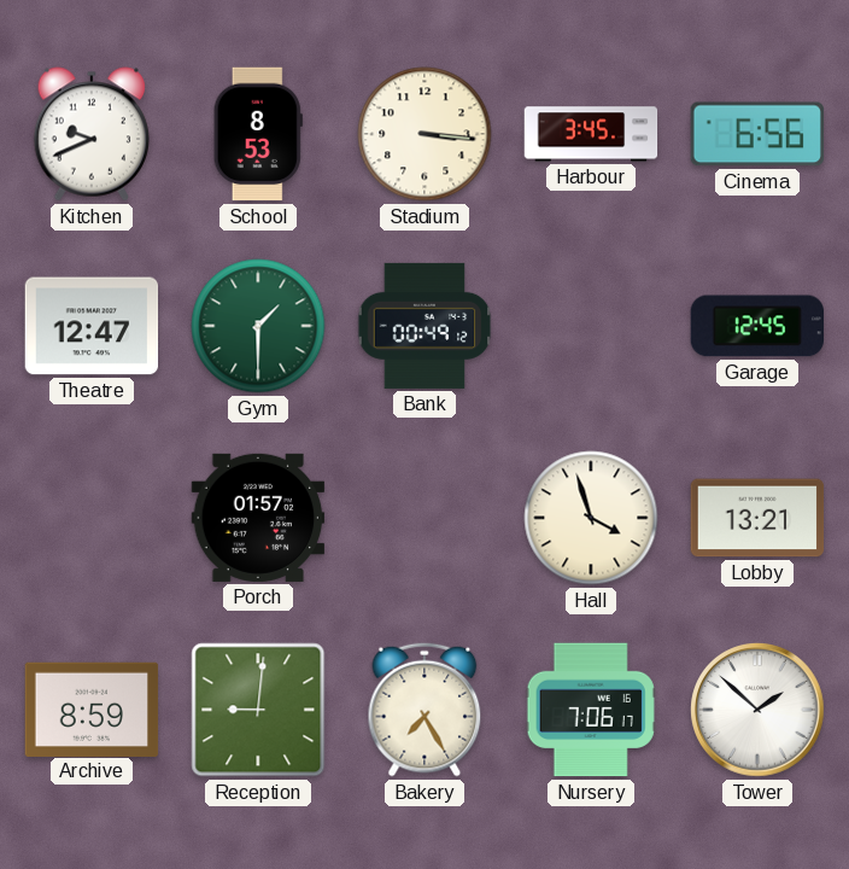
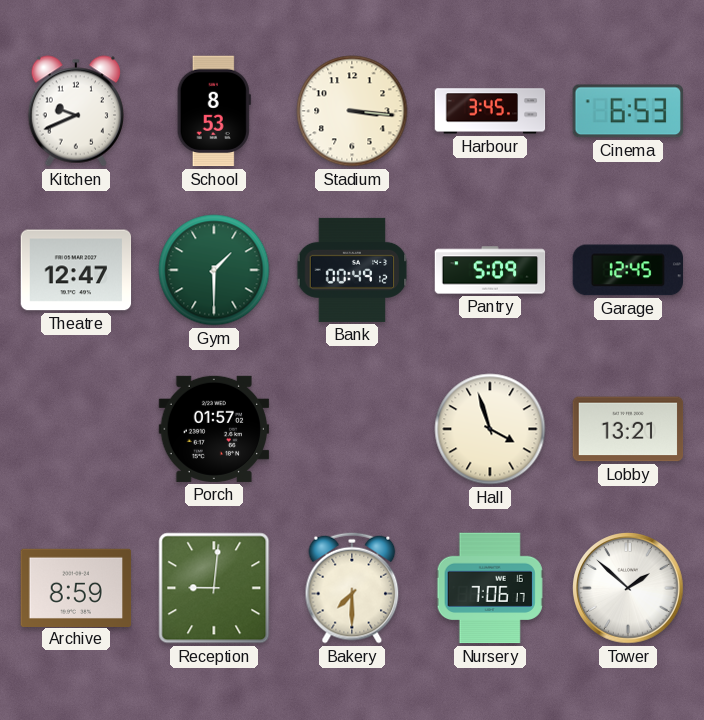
Cinema: 6:56 -> 6:53 (627, 111)
Pantry: none -> 5:09 (490, 270)
Bakery: 7:25 -> 7:30 (352, 588)
